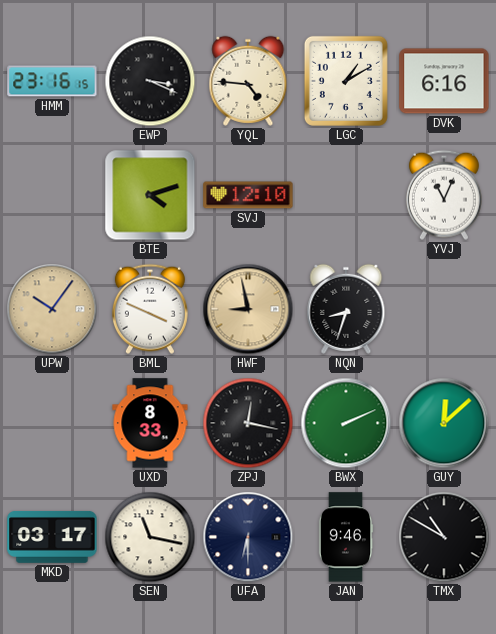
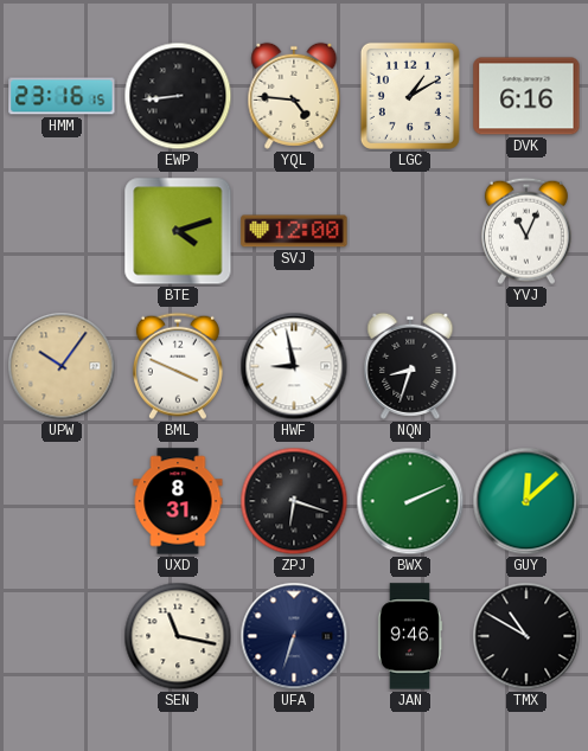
EWP: 3:19 -> 8:44 (178, 96)
SVJ: 12:10 -> 12:00 (294, 231)
HWF dial: champagne -> white (294, 366)
UXD: 8:33 -> 8:31 (178, 501)
ZPJ: 12:17 -> 6:18 (294, 501)
MKD: 03:17 -> none (52, 537)
UFA: 6:30 -> 6:33 (294, 636)
